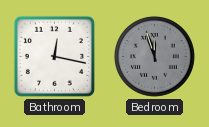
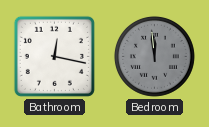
Bedroom: 11:57 -> 11:59 (154, 56)
